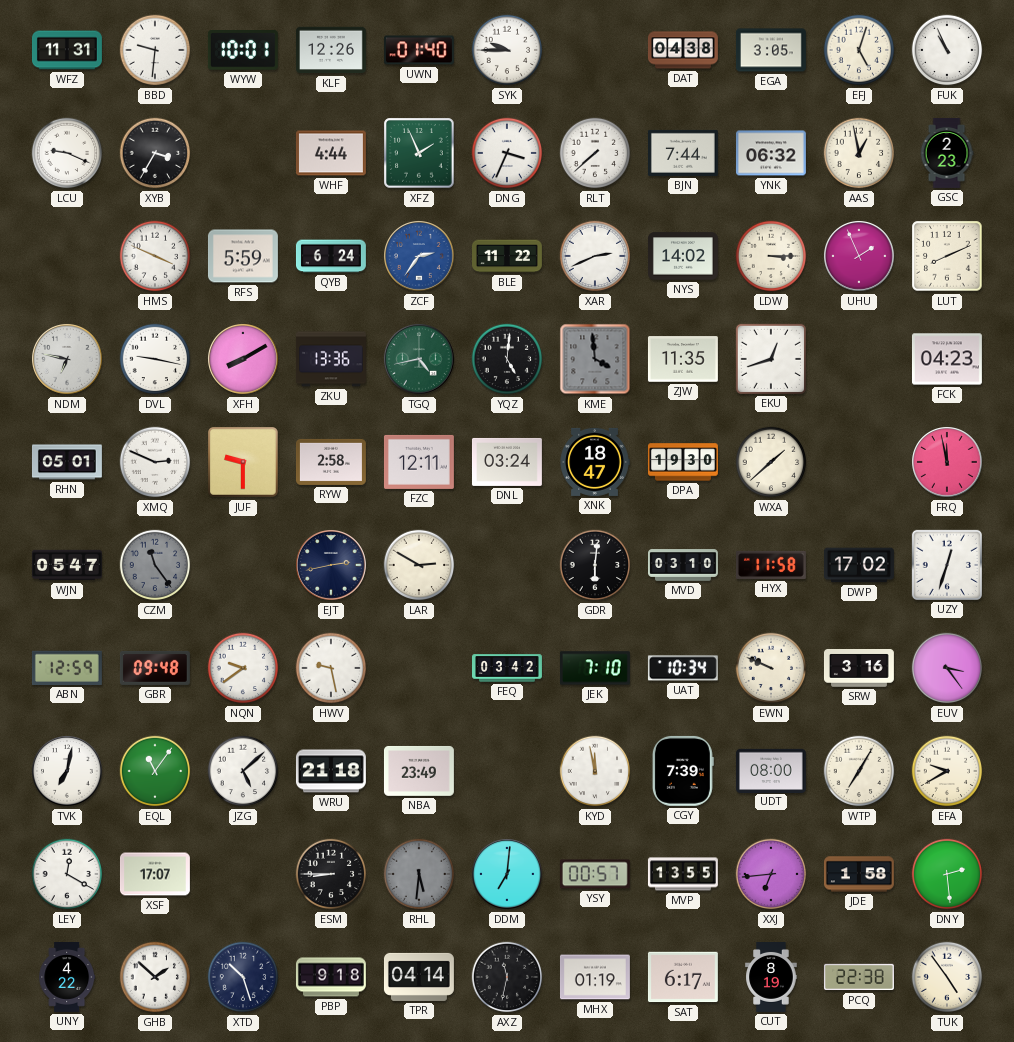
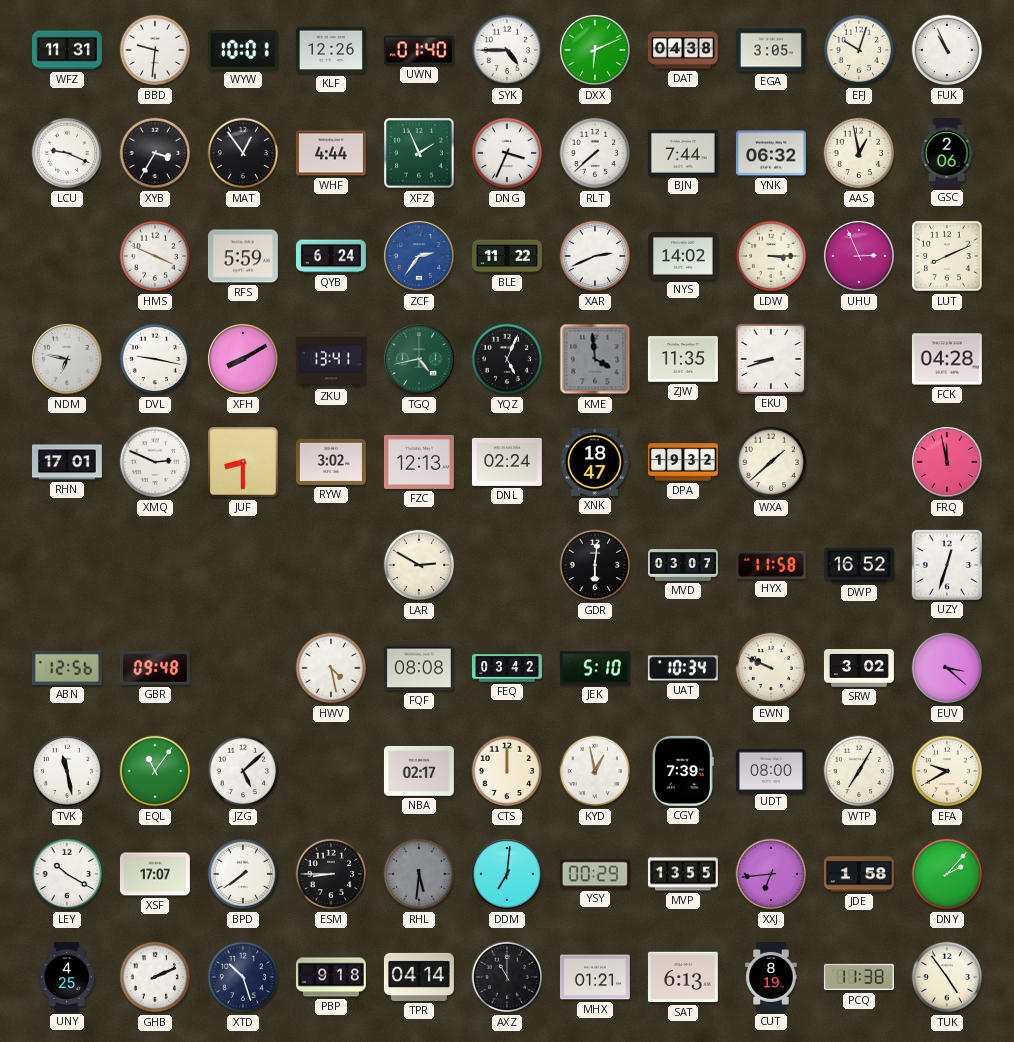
SYK: 9:45 -> 4:45 (507, 50)
DXX: none -> 6:11 (596, 51)
EFJ: 5:03 -> 10:03 (859, 50)
MAT: none -> 12:54 (243, 153)
GSC: 2:23 -> 2:06 (947, 153)
UHU: 1:56 -> 2:56 (860, 257)
ZKU: 13:36 -> 13:41 (331, 359)
YQZ: 5:01 -> 5:04 (507, 359)
EKU: 12:42 -> 8:42 (771, 359)
FCK: 04:23 -> 04:28 (947, 359)
RHN: 05:01 -> 17:01 (67, 462)
JUF: 9:30 -> 8:30 (243, 462)
RYW: 2:58 -> 3:02 (331, 462)
FZC: 12:11 -> 12:13 (419, 462)
DNL: 03:24 -> 02:24 (507, 462)
DPA: 19:30 -> 19:32 (683, 462)
WJN: 05:47 -> none (67, 565)
CZM: 11:24 -> none (155, 565)
EJT: 2:43 -> none (332, 566)
MVD: 03:10 -> 03:07 (684, 565)
DWP: 17:02 -> 16:52 (859, 565)
ABN: 12:59 -> 12:56 (67, 668)
NQN: 9:39 -> none (243, 668)
HWV: 9:28 -> 4:28 (331, 668)
FQF: none -> 08:08 (419, 668)
JEK: 7:10 -> 5:10 (595, 668)
SRW: 3:16 -> 3:02 (859, 669)
EUV: 3:24 -> 3:22 (947, 668)
TVK: 7:02 -> 11:28 (68, 772)
WRU: 21:18 -> none (331, 771)
NBA: 23:49 -> 02:17 (419, 771)
CTS: none -> 12:00 (507, 771)
KYD: 11:58 -> 12:58 (595, 771)
LEY: 12:20 -> 10:20 (67, 874)
BPD: none -> 7:39 (243, 874)
YSY: 00:57 -> 00:29 (595, 874)
DNY: 2:29 -> 2:07 (947, 874)
UNY: 4:22 -> 4:25 (67, 978)
GHB: 1:52 -> 2:11 (155, 977)
AXZ: 11:32 -> 11:00 (507, 977)
MHX: 01:19 -> 01:21 (595, 977)
SAT: 6:17 -> 6:13 (683, 977)
PCQ: 22:38 -> 11:38 (859, 977)
